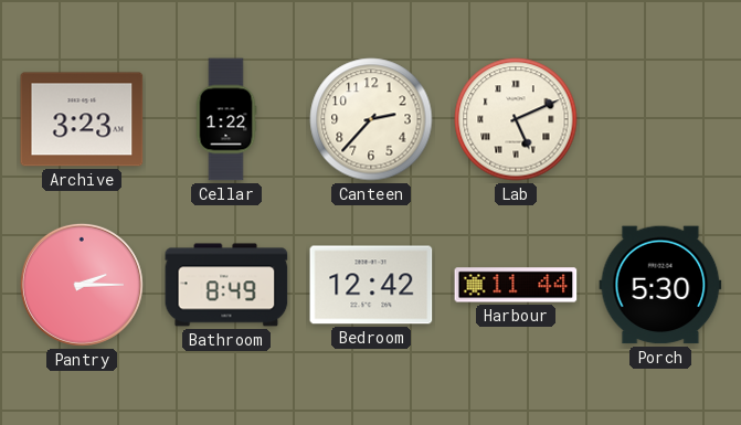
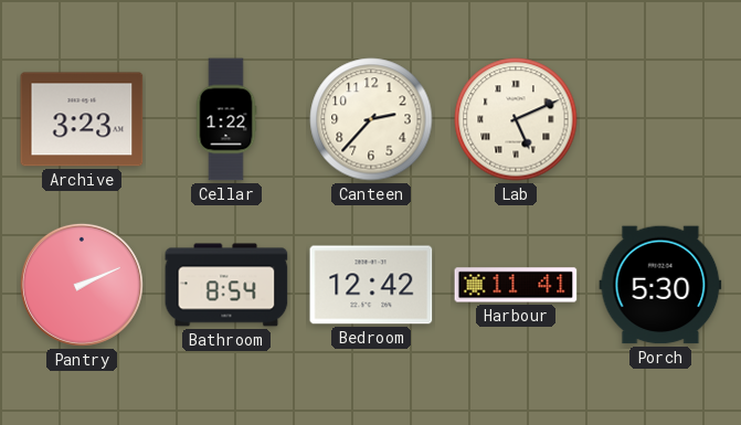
Pantry: 2:15 -> 2:11 (82, 285)
Bathroom: 8:49 -> 8:54 (226, 285)
Harbour: 11:44 -> 11:41 (516, 285)
